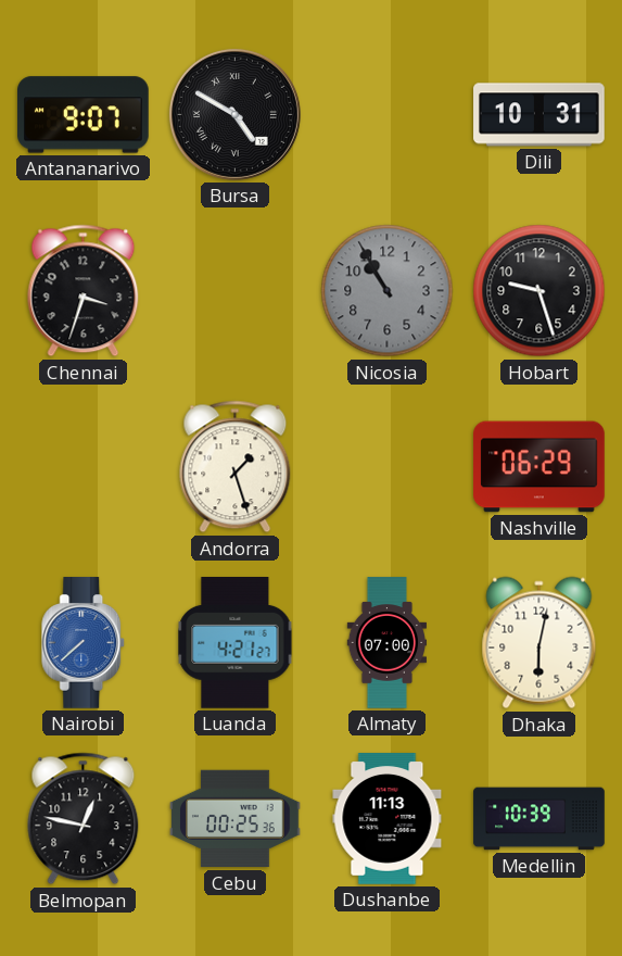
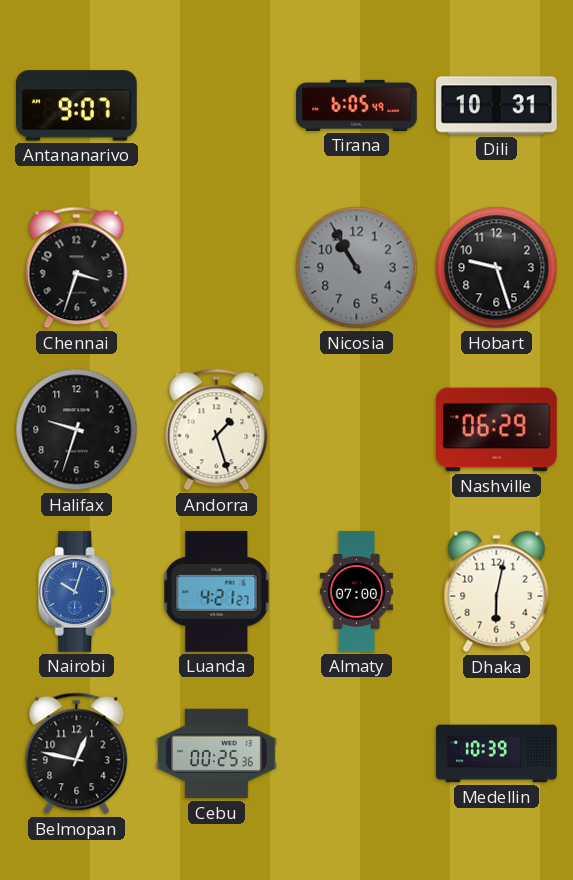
Bursa: 4:50 -> none (234, 114)
Tirana: none -> 6:05 (357, 105)
Halifax: none -> 9:33 (77, 430)
Nairobi: 7:38 -> 10:03 (77, 592)
Dushanbe: 11:13 -> none (388, 819)
